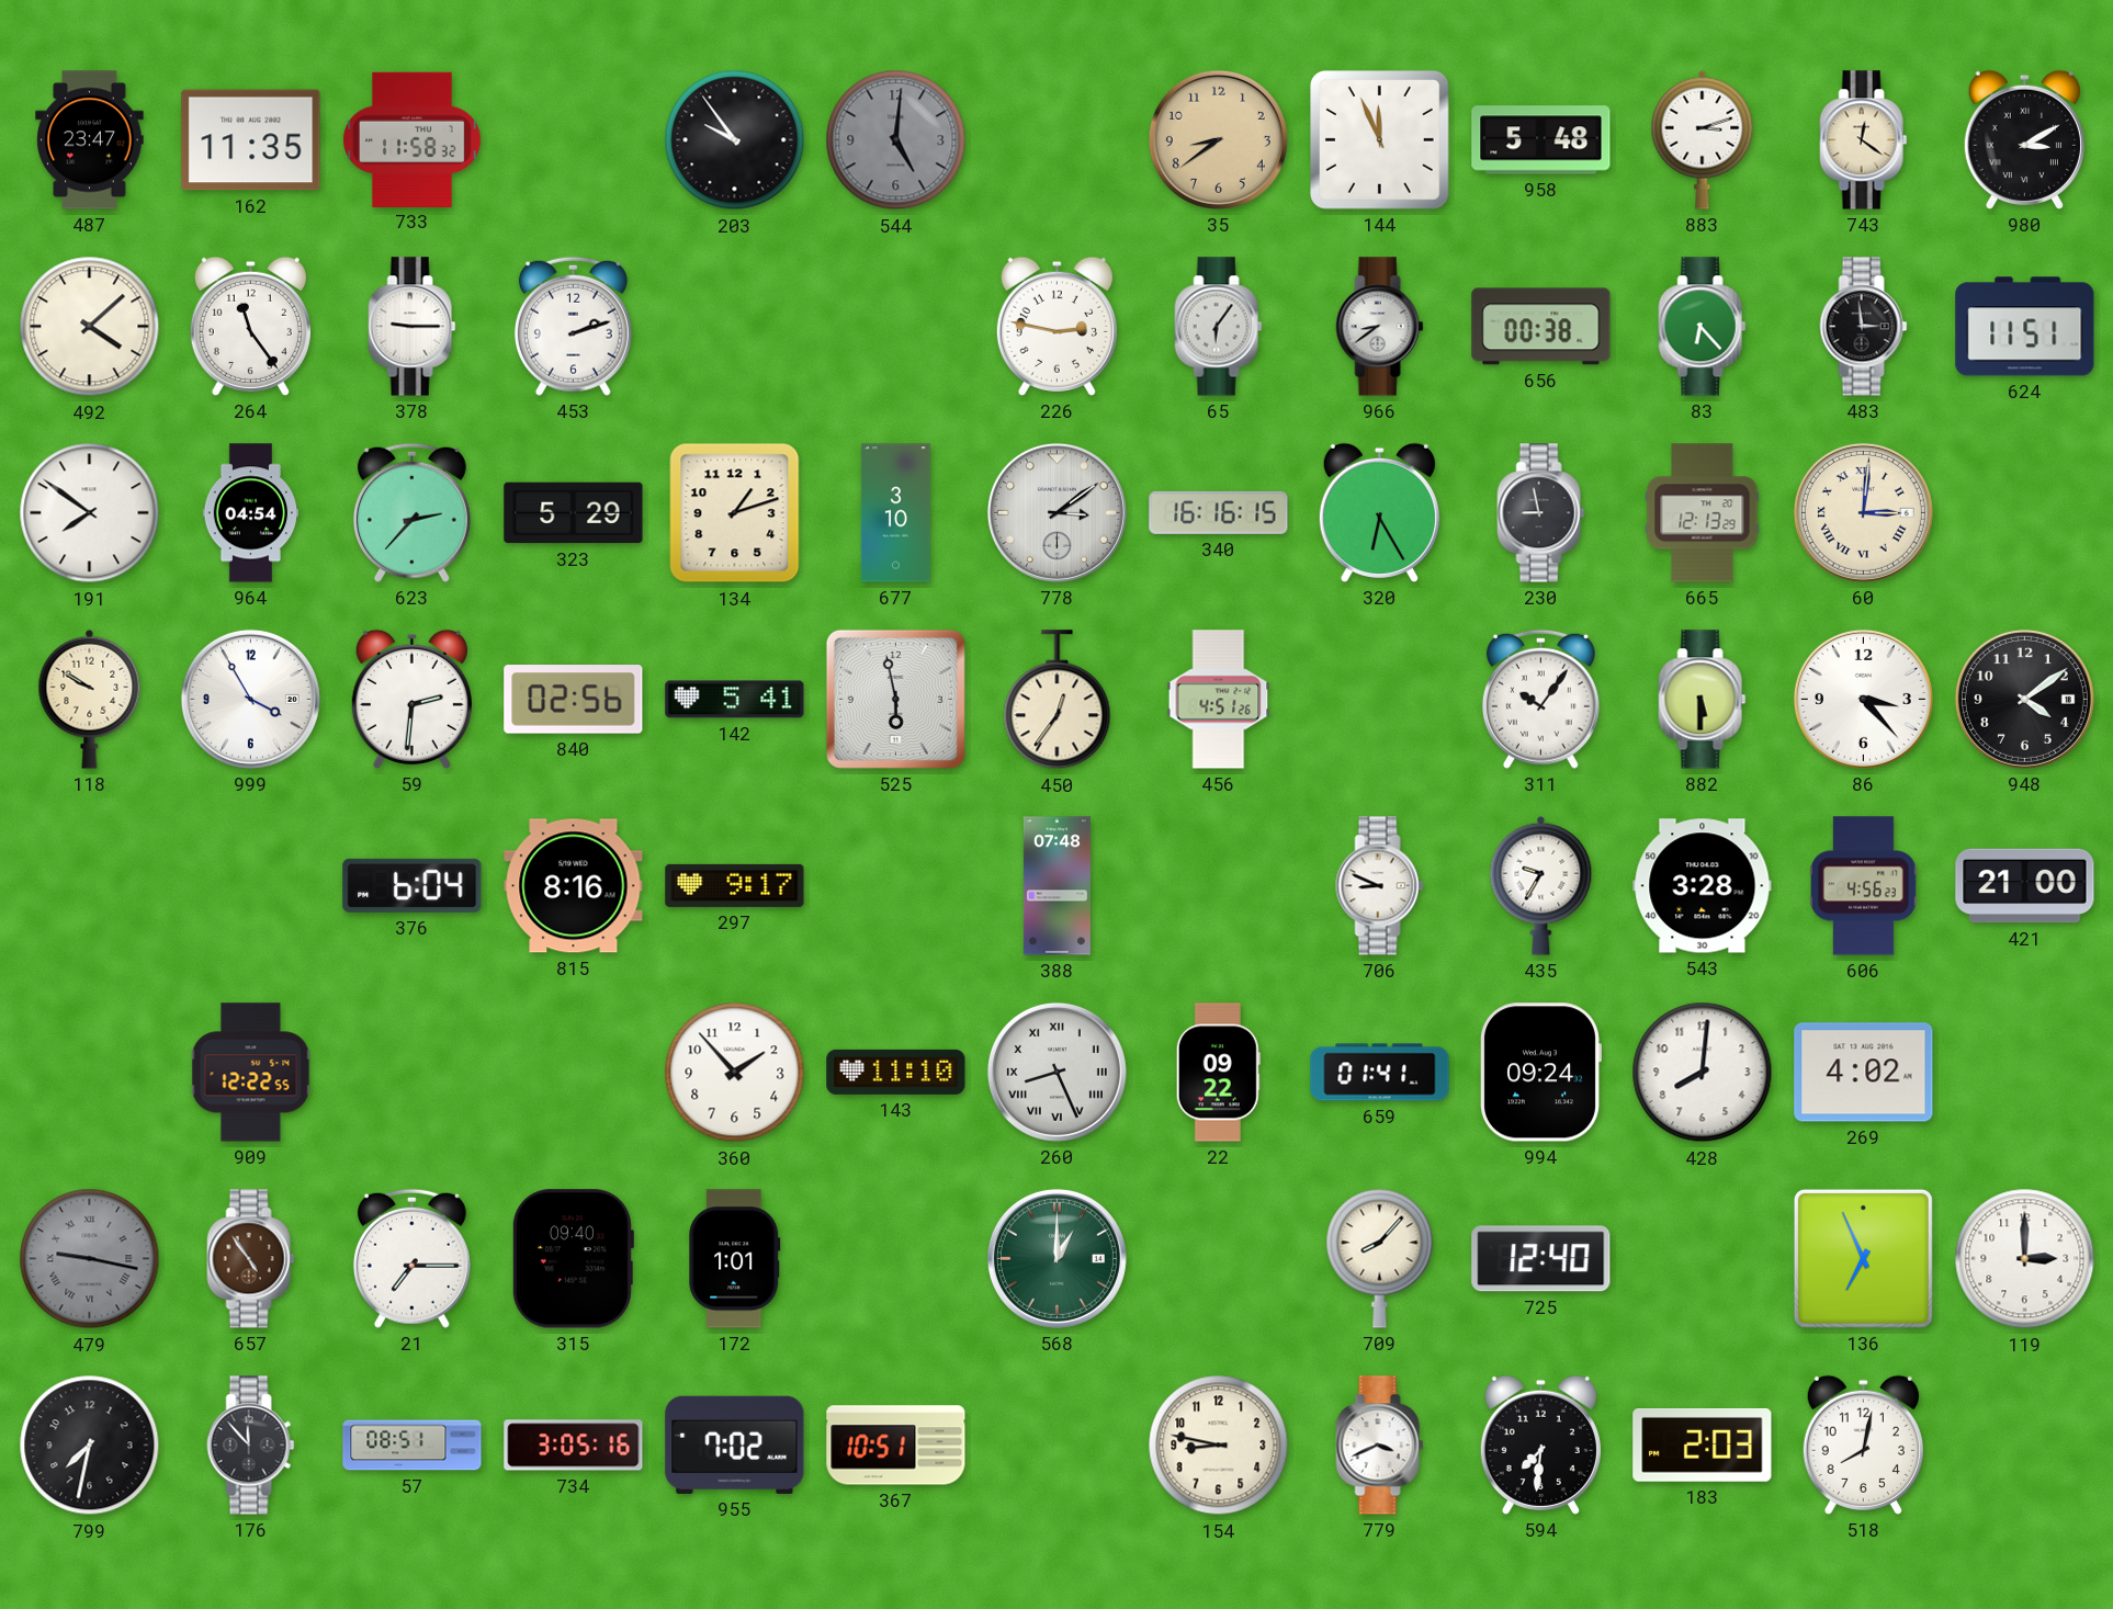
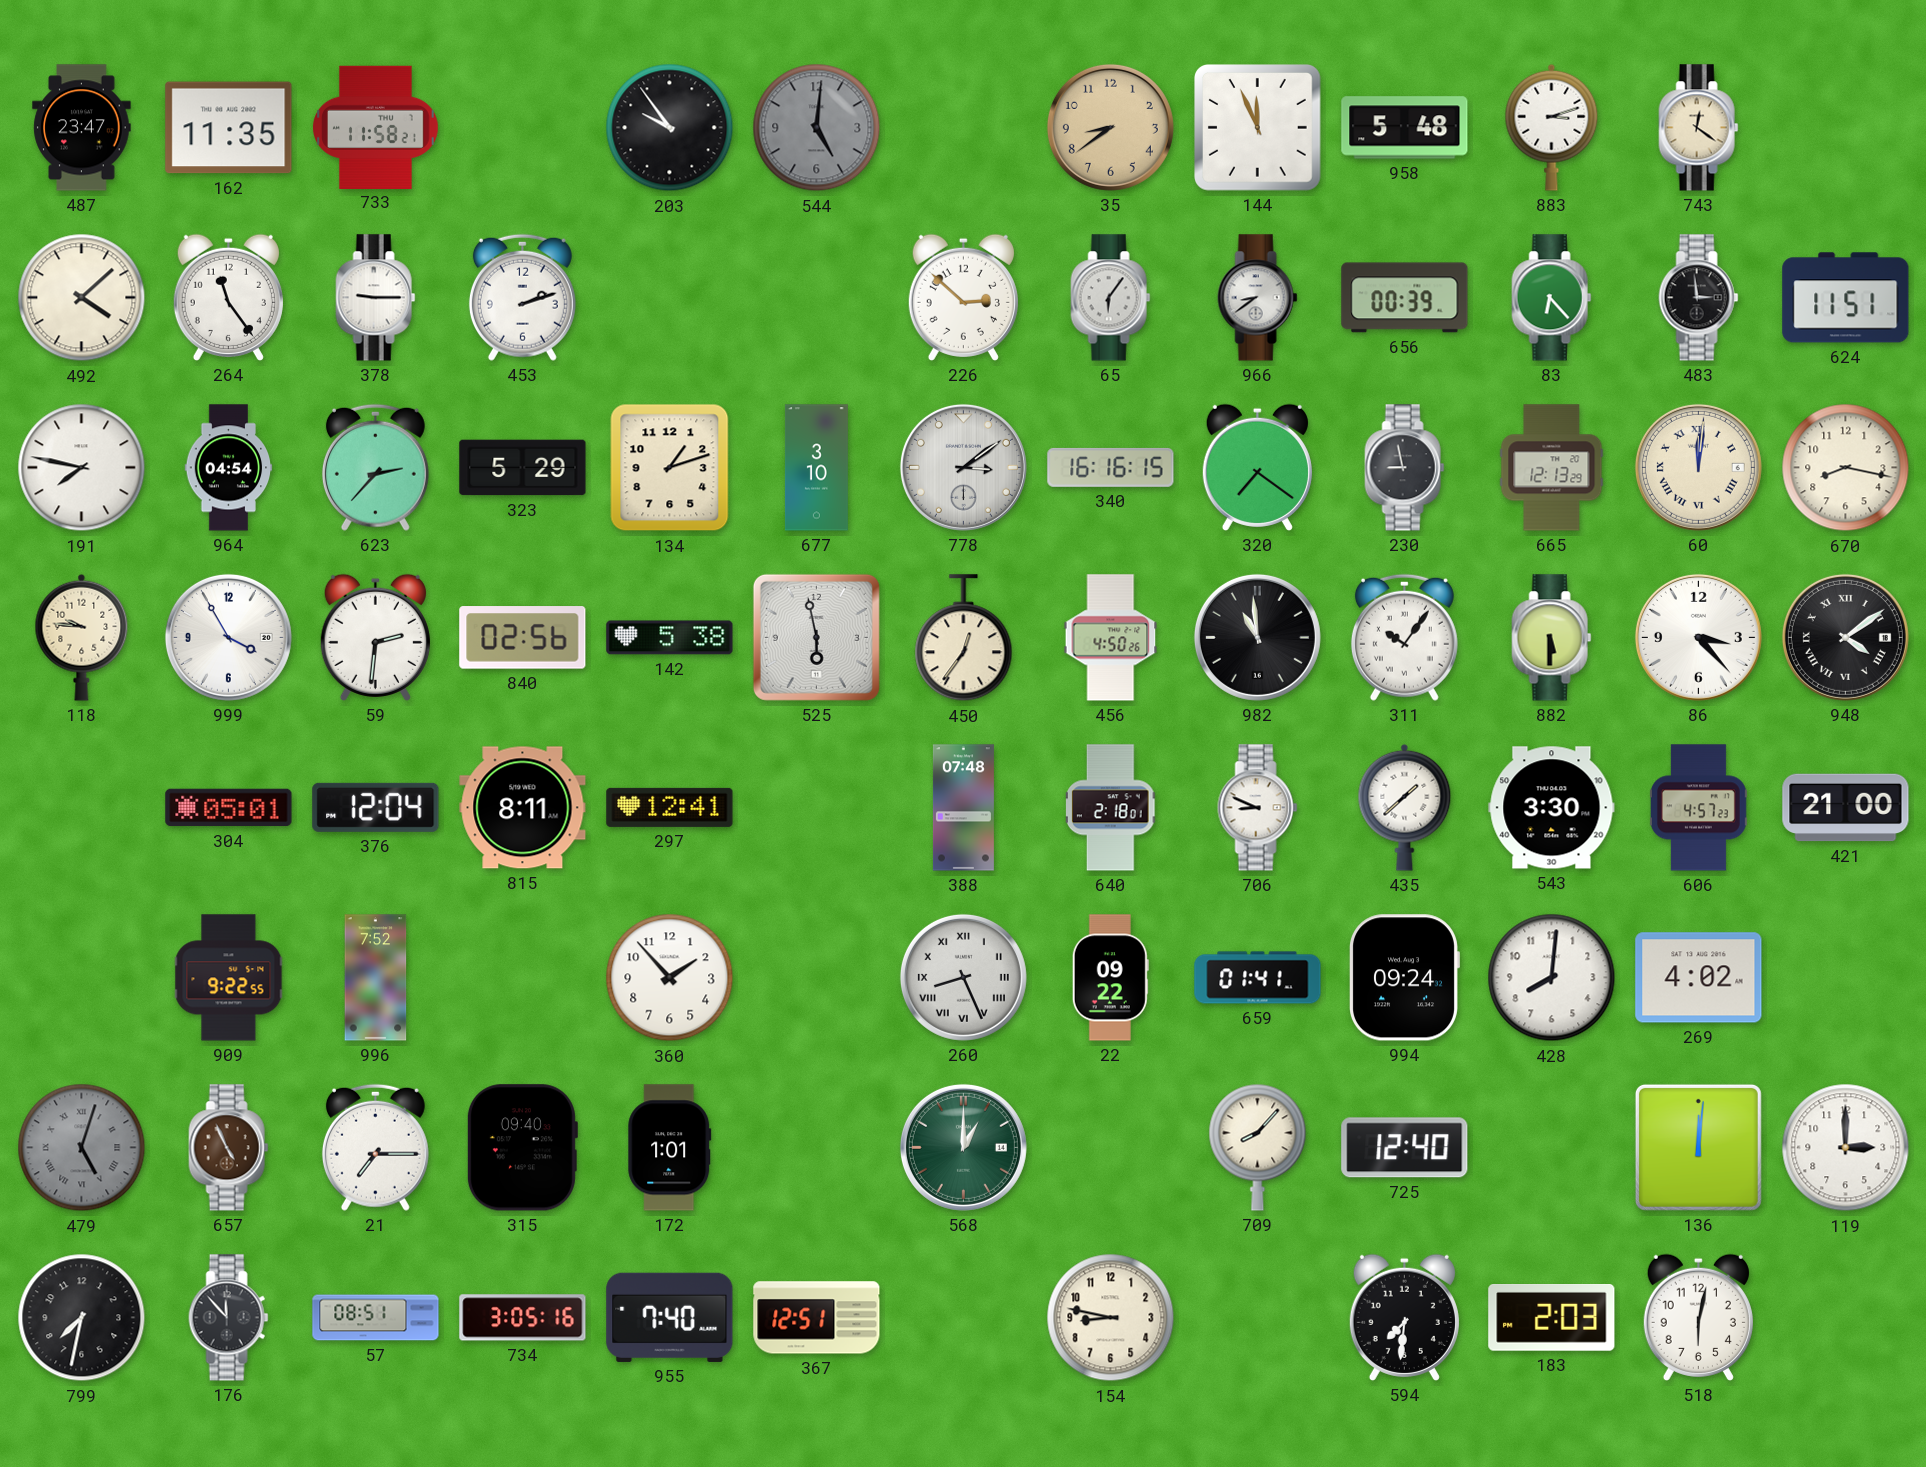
733: 11:58:32 -> 11:58:21 (376, 127)
980: 3:10 -> none (2024, 139)
226: 2:47 -> 2:52 (963, 297)
656: 00:38 -> 00:39 (1405, 298)
191: 7:51 -> 7:47 (82, 468)
320: 6:25 -> 7:21 (1257, 467)
60: 3:01 -> 12:01 (1698, 467)
670: none -> 8:17 (1846, 468)
118: 9:50 -> 9:46 (82, 637)
142: 5:41 -> 5:38 (670, 638)
456: 4:51 -> 4:50 (1111, 638)
982: none -> 10:59 (1257, 637)
948 numerals: Arabic -> Roman (1845, 637)
304: none -> 05:01 (229, 808)
376: 6:04 -> 12:04 (376, 807)
815: 8:16 -> 8:11 (523, 808)
297: 9:17 -> 12:41 (670, 807)
640: none -> 2:18 (1111, 808)
435: 9:35 -> 1:38 (1405, 807)
543: 3:28 -> 3:30 (1552, 808)
606: 4:56 -> 4:57 (1698, 808)
909: 12:22 -> 9:22 (229, 978)
996: none -> 7:52 (376, 978)
143: 11:10 -> none (896, 1072)
479: 9:17 -> 5:03 (82, 1148)
657: 4:54 -> 4:56 (229, 1148)
136: 6:56 -> 12:01 (1698, 1147)
955: 7:02 -> 7:40 (670, 1317)
367: 10:51 -> 12:51 (817, 1318)
779: 3:41 -> none (1380, 1446)
518: 8:02 -> 6:02 (1698, 1317)
